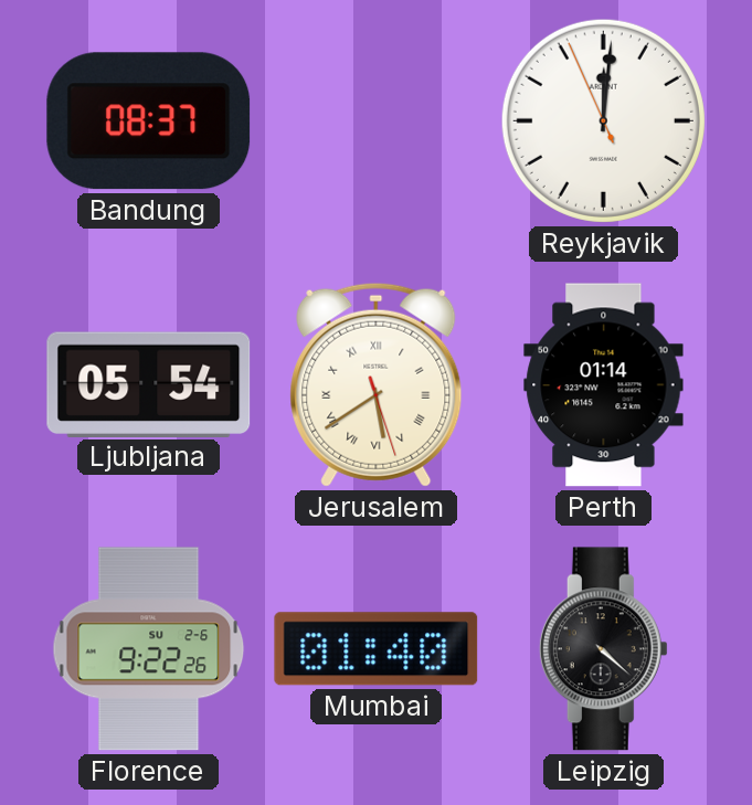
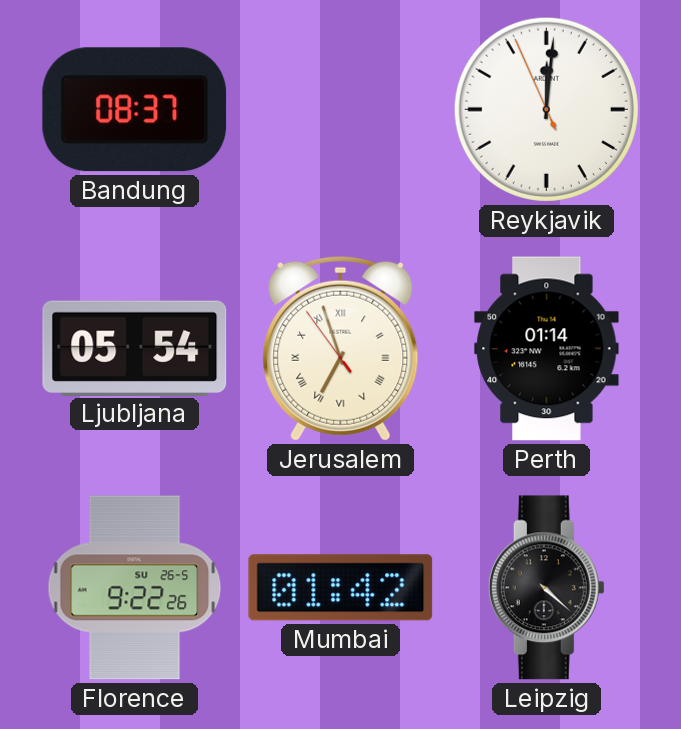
Jerusalem: 5:39 -> 6:56 (341, 348)
Florence date: SU 2-6 -> SU 26-5 (135, 588)
Mumbai: 01:40 -> 01:42 (341, 588)
